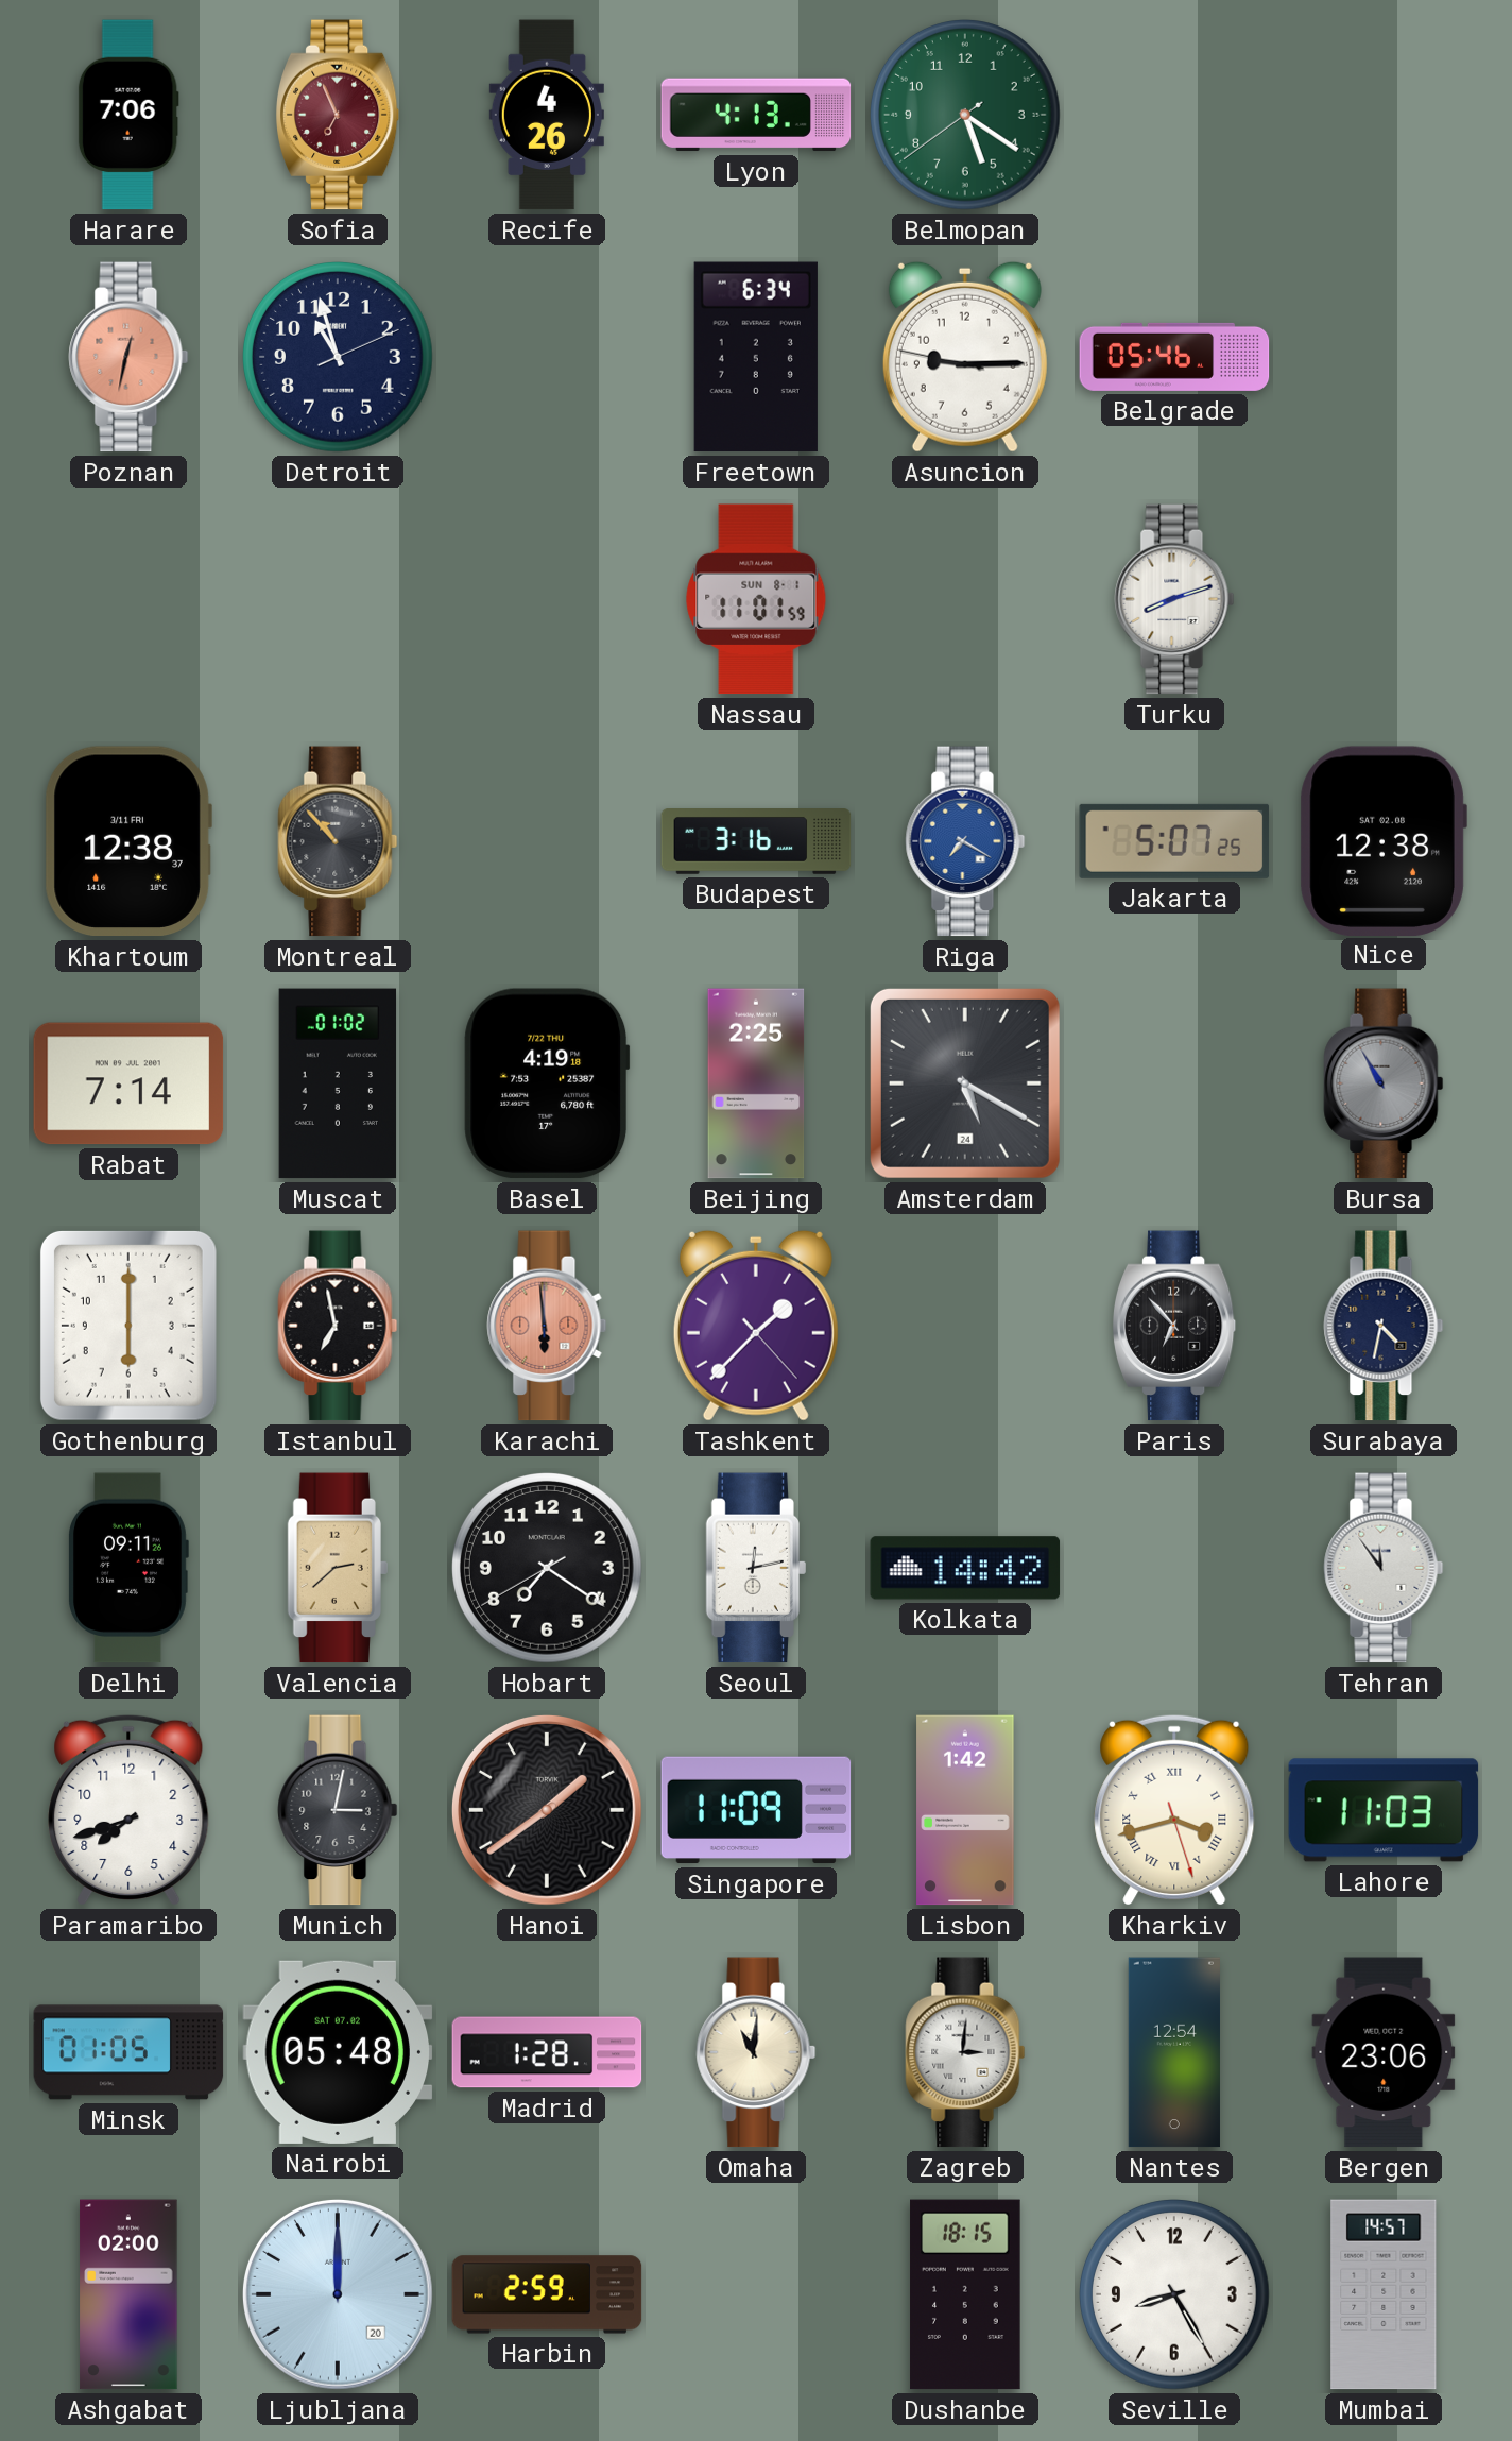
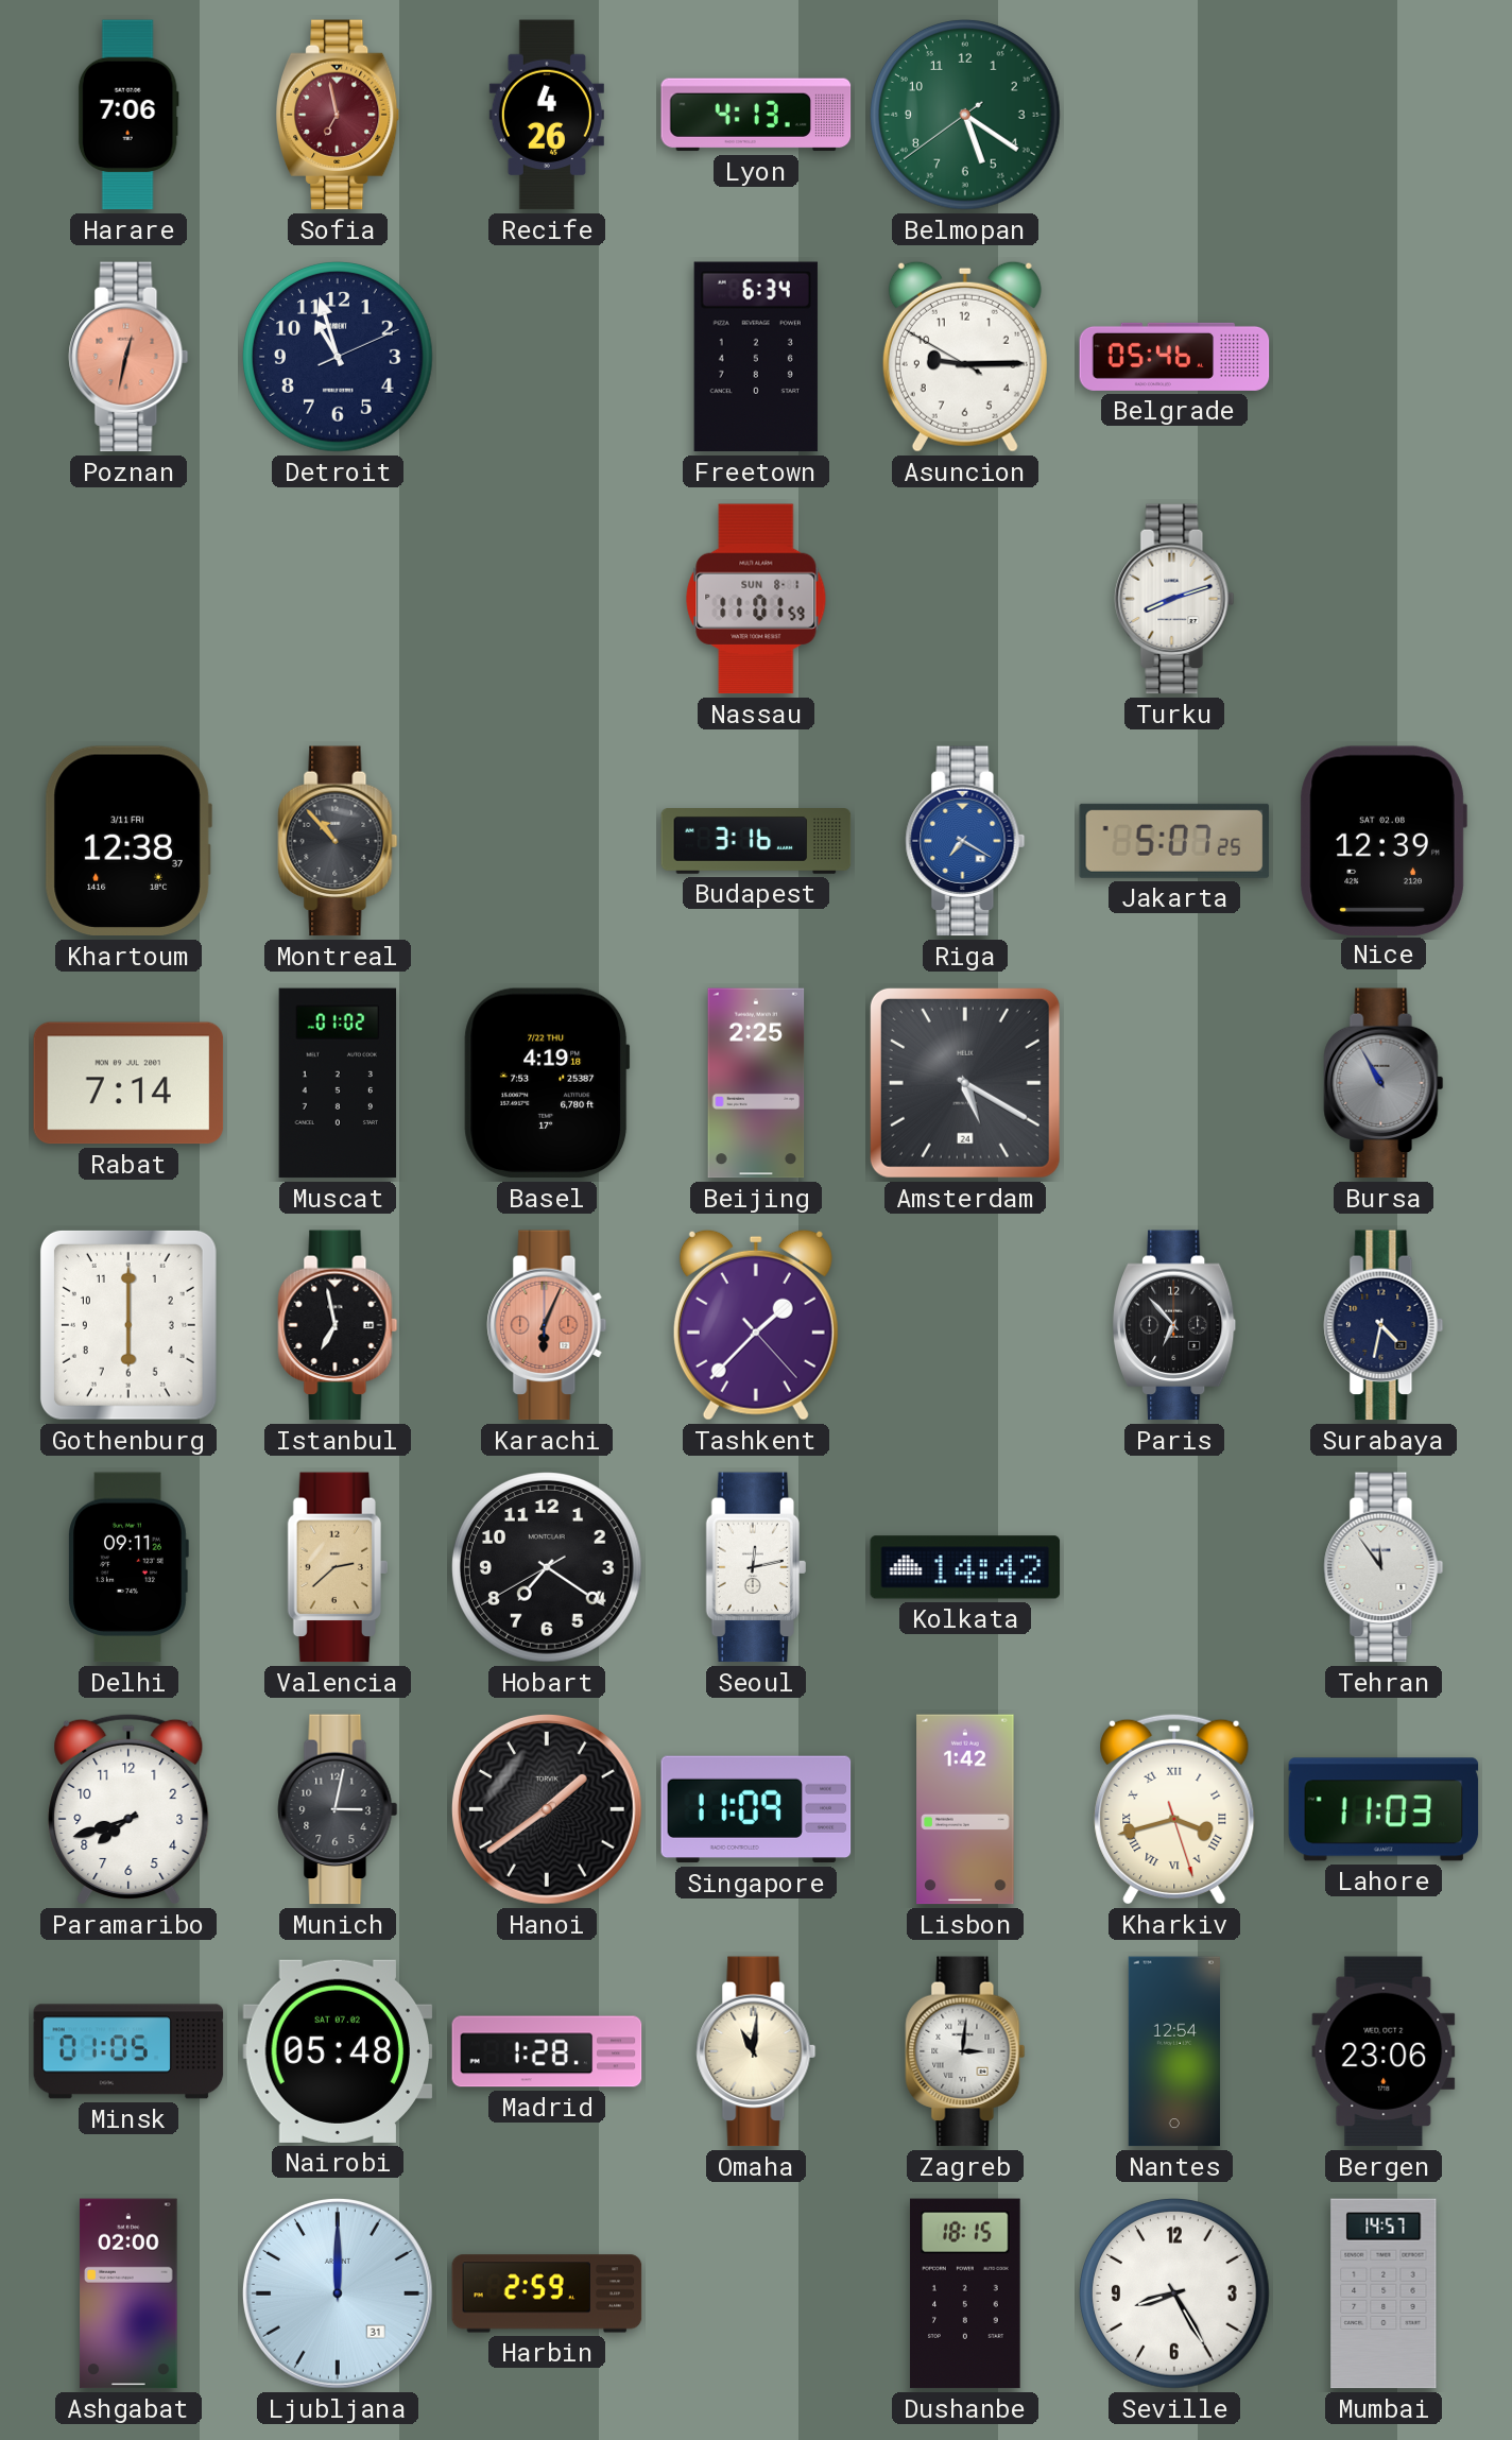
Sofia: 6:56 -> 6:58 (338, 115)
Asuncion: 9:14:47 -> 9:14:50 (965, 357)
Nice: 12:38 -> 12:39 (1384, 840)
Karachi: 5:59 -> 6:04 (547, 1325)
Ljubljana date: 20 -> 31 (339, 2295)
